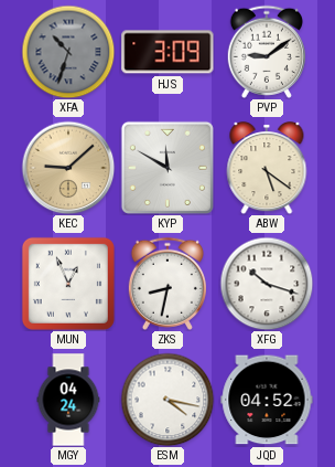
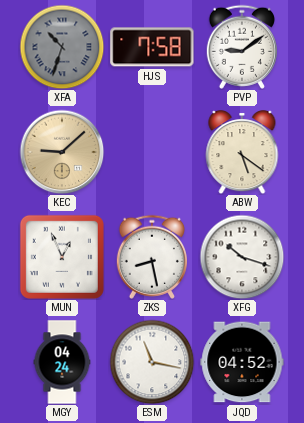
HJS: 3:09 -> 7:58 (152, 47)
KYP: 11:50 -> none (167, 168)
ZKS: 8:32 -> 8:28 (152, 257)
ESM: 4:17 -> 11:17 (152, 362)
